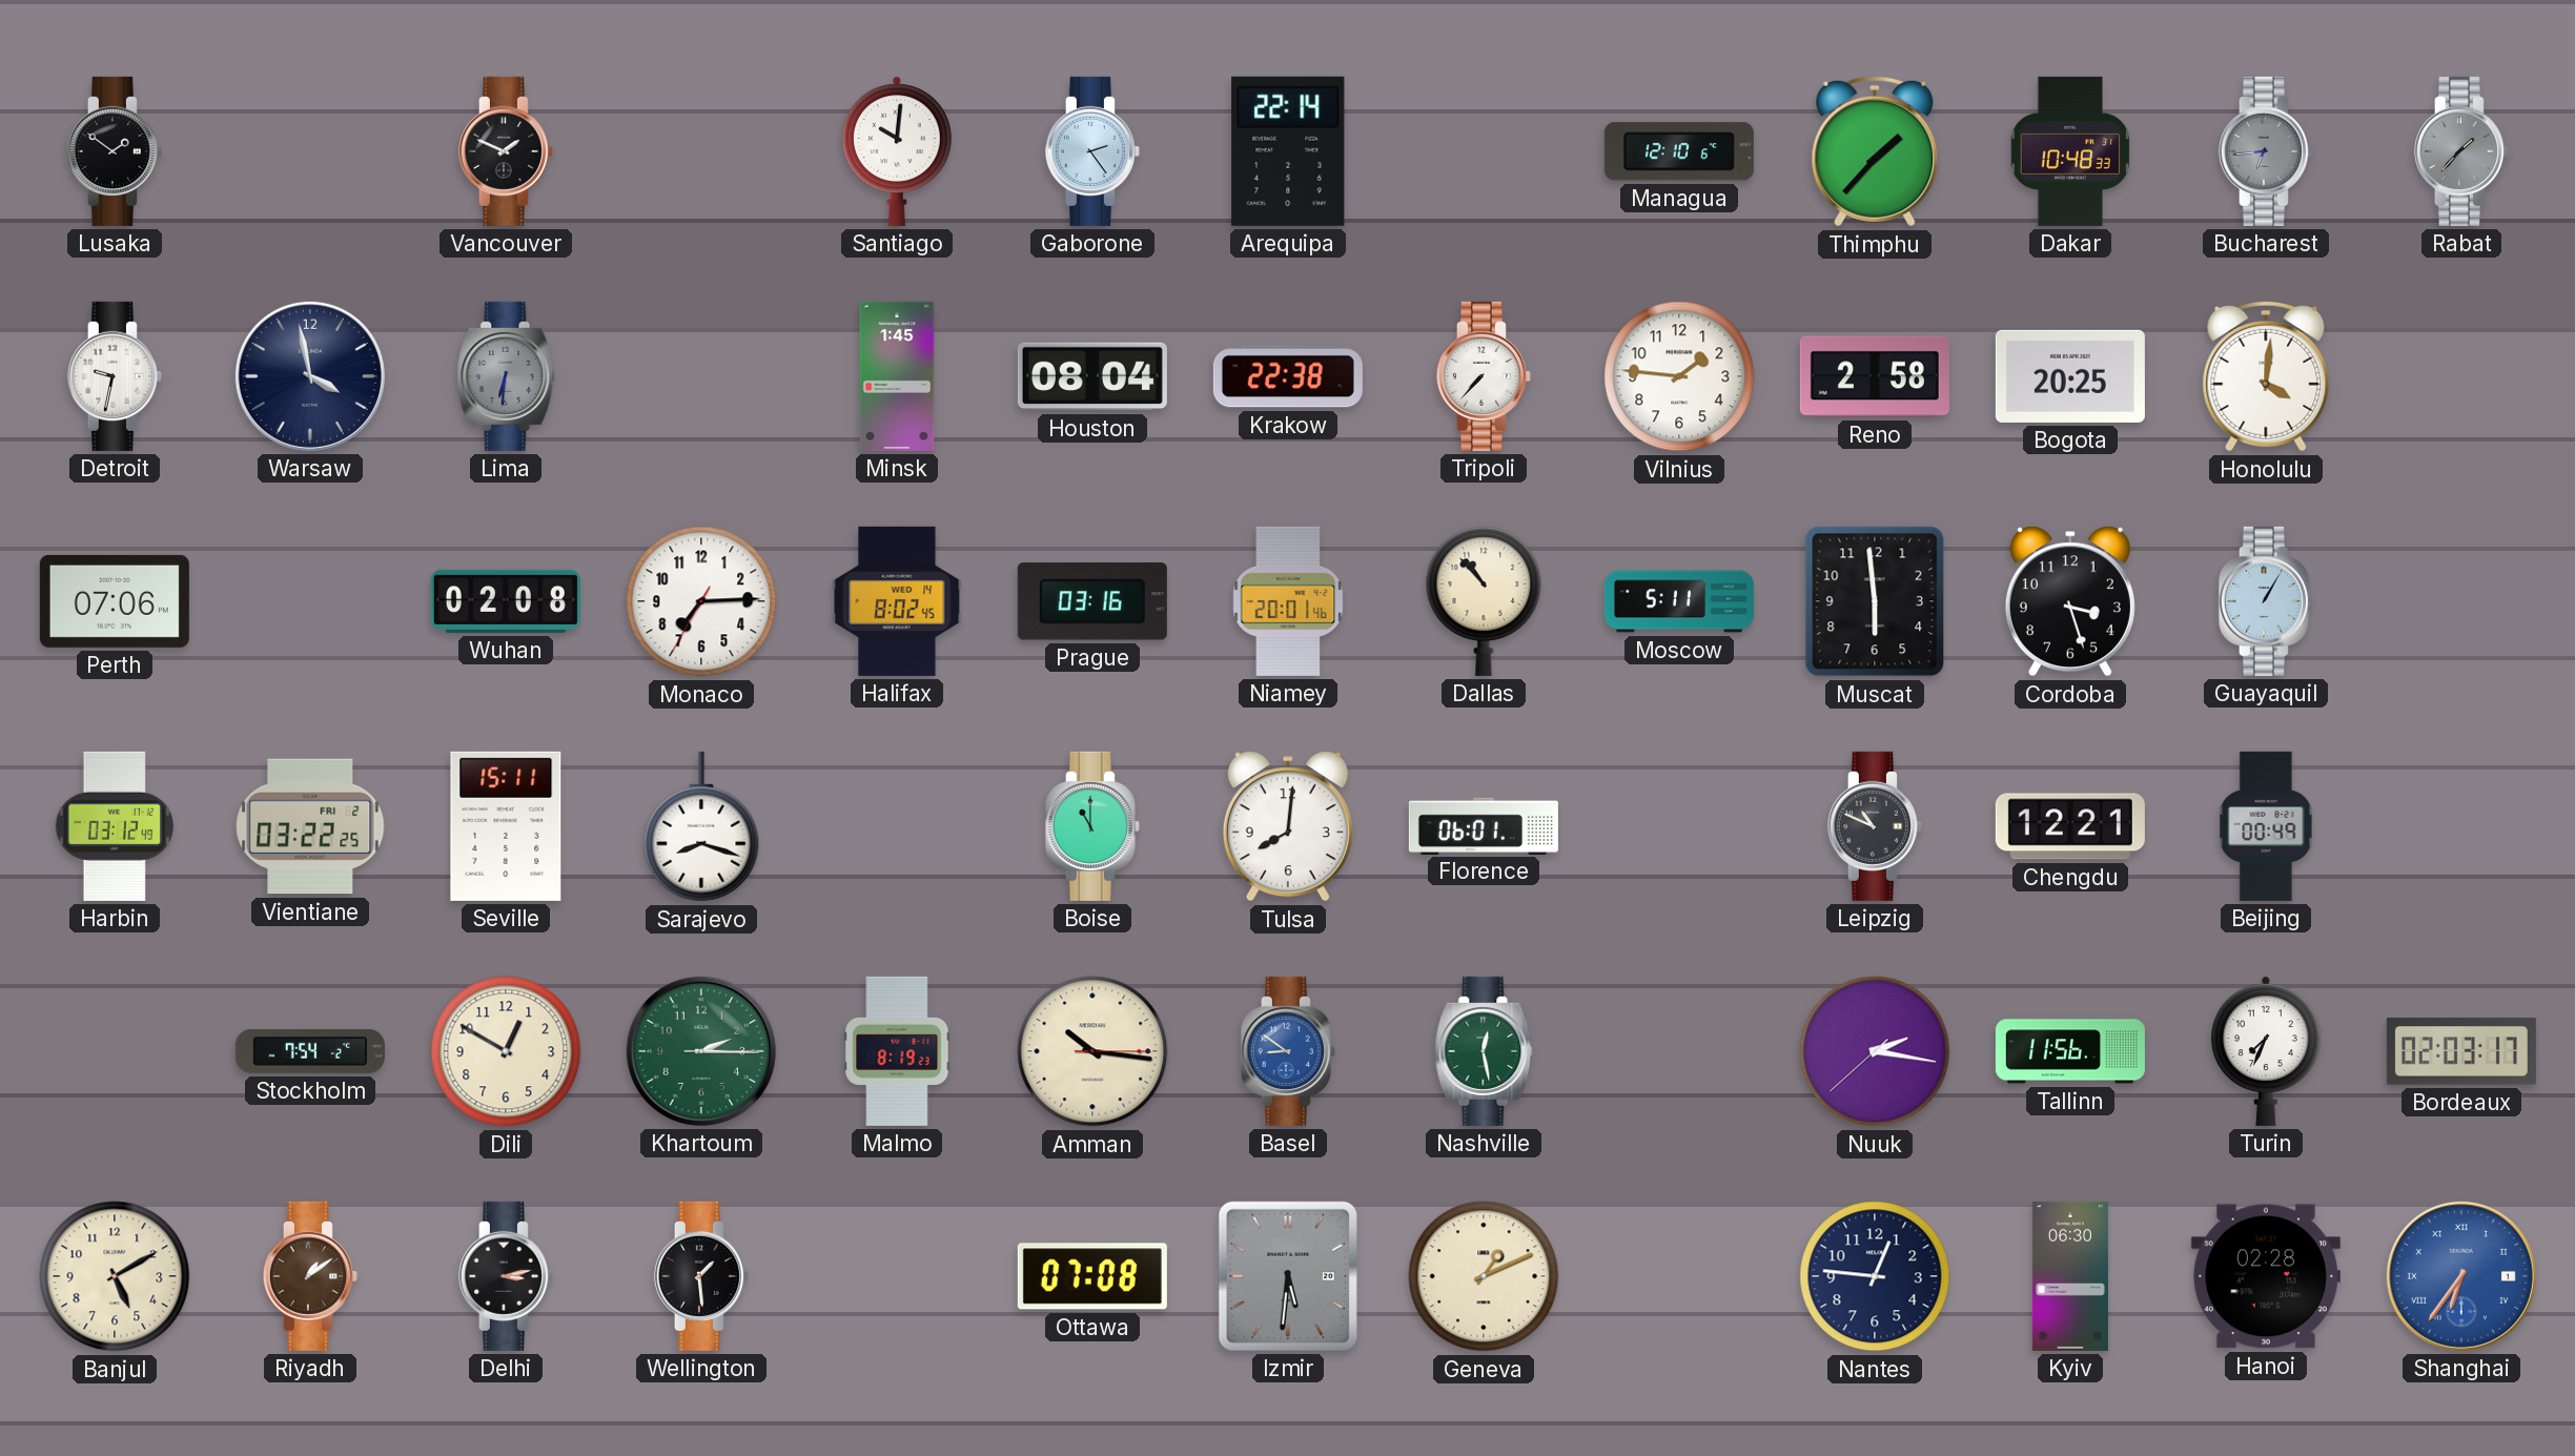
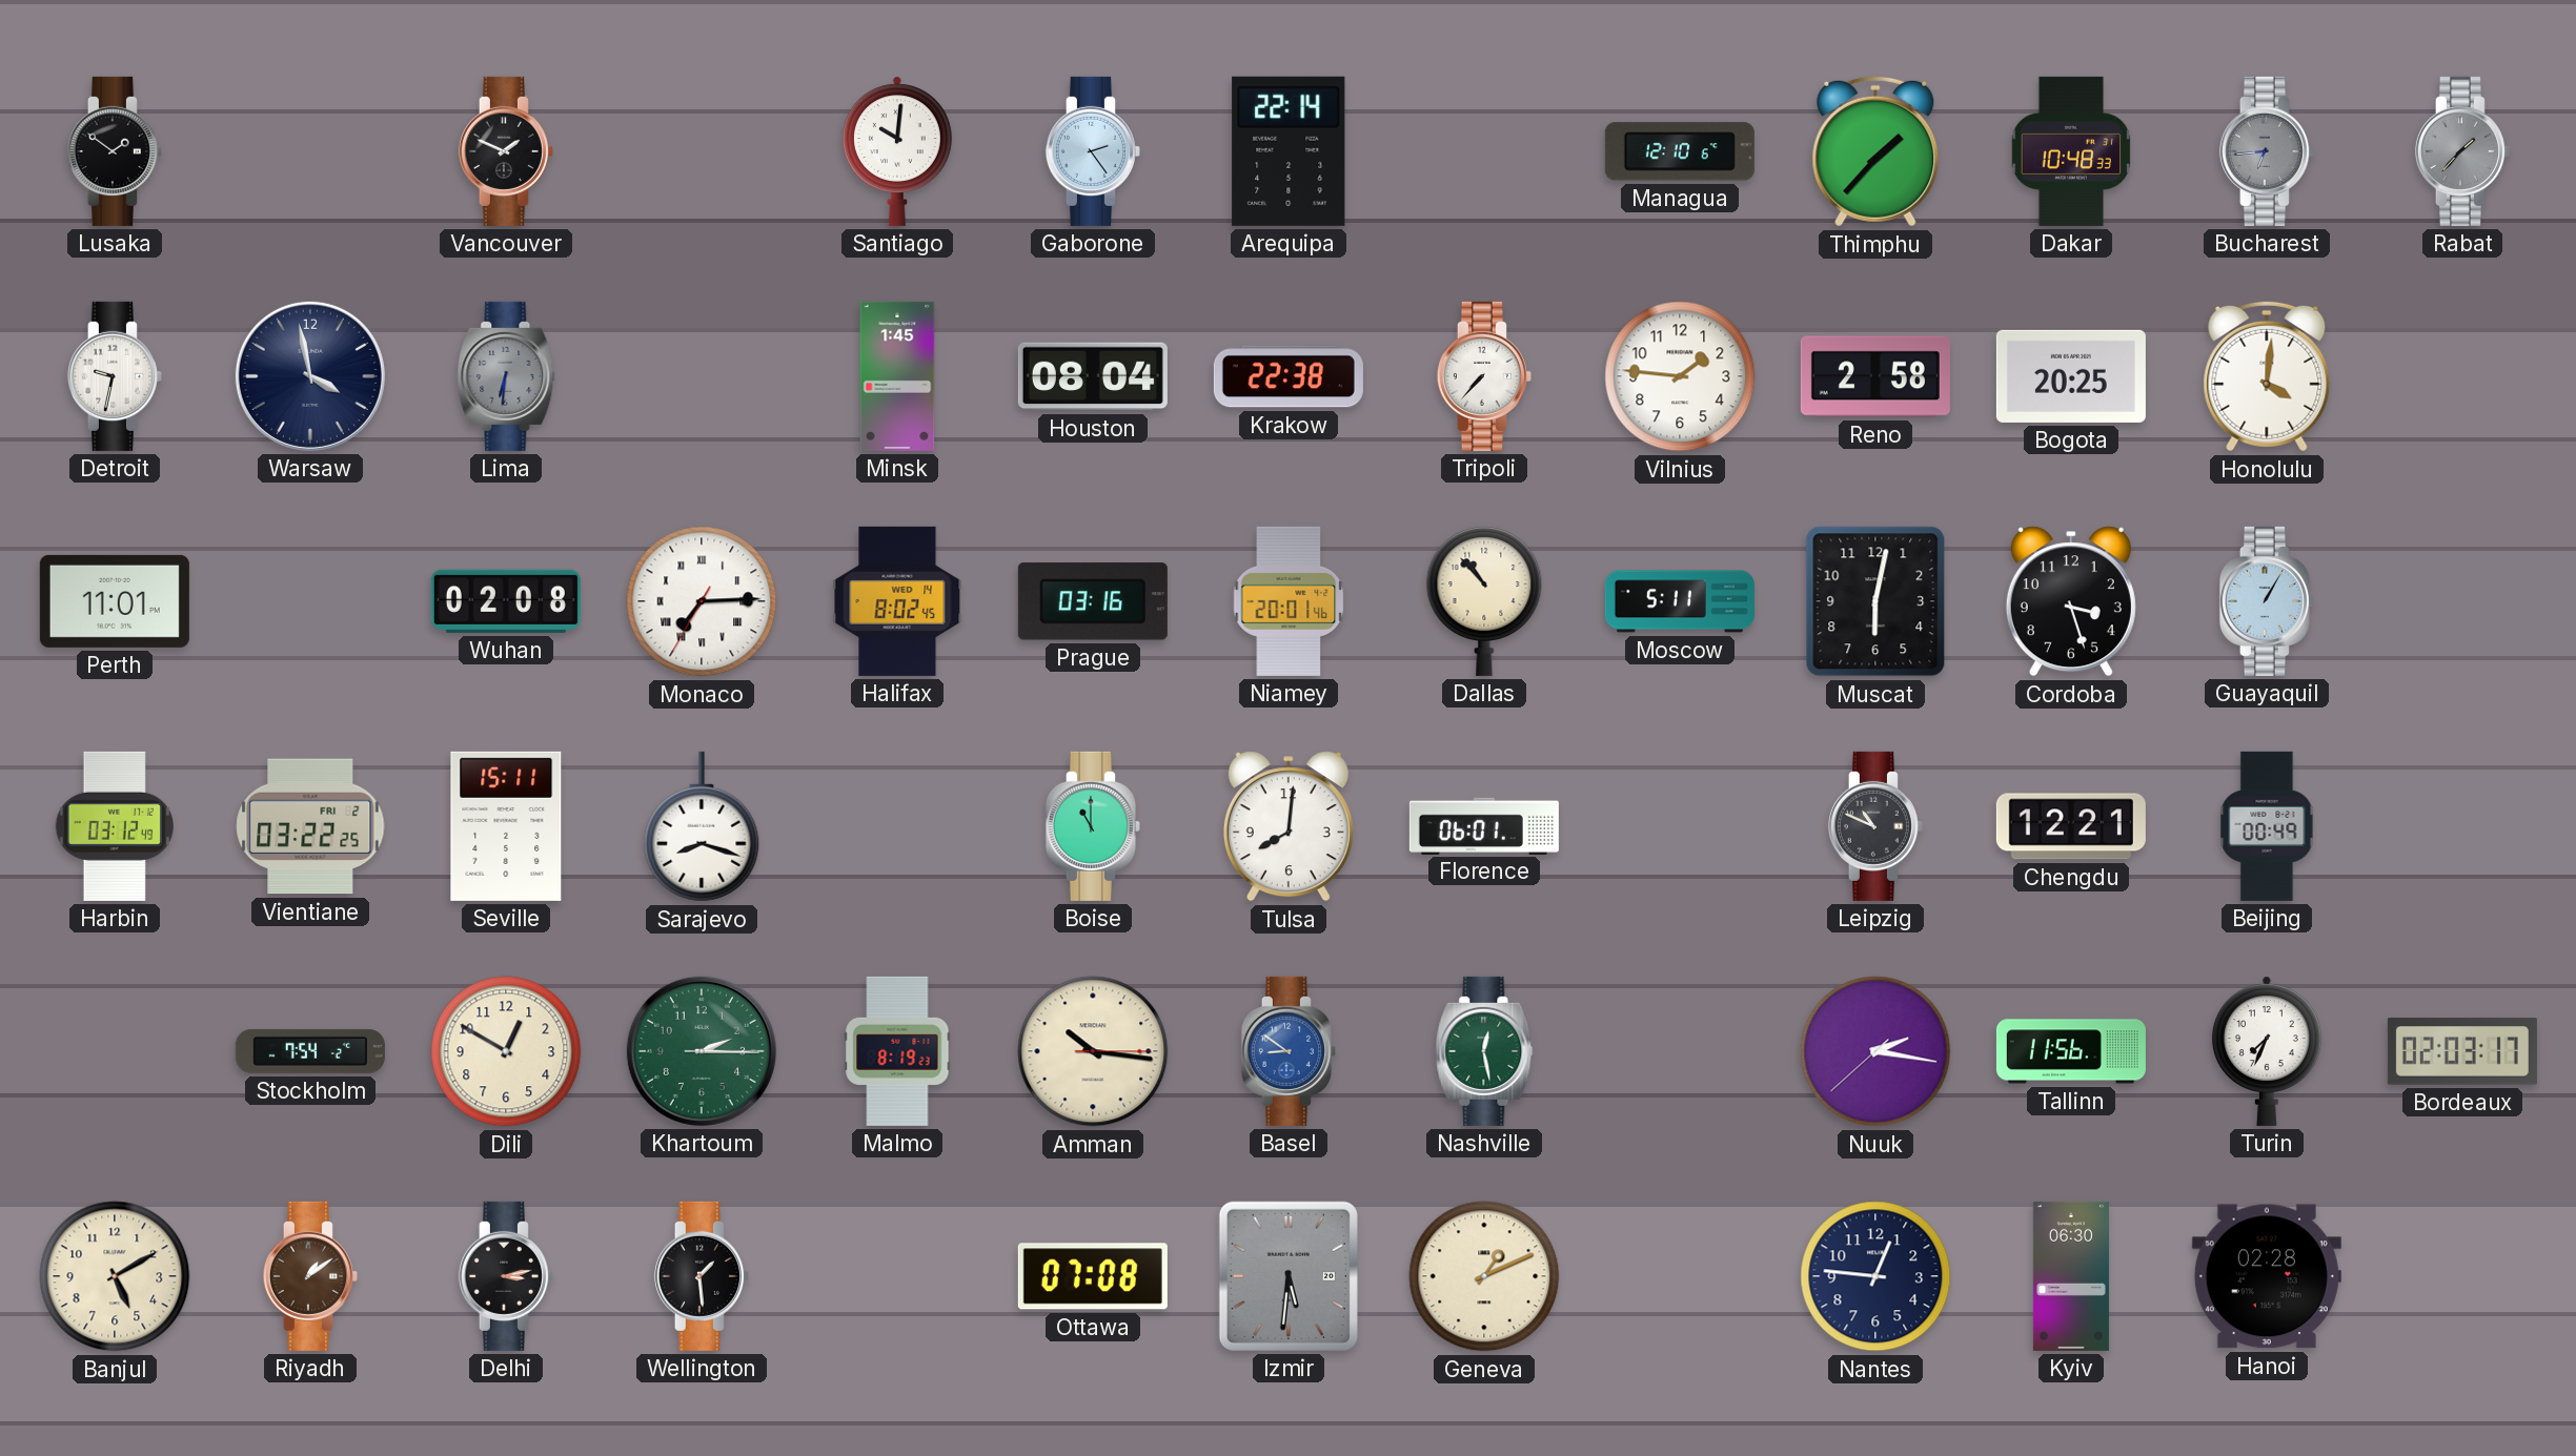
Perth: 07:06 -> 11:01 (115, 601)
Monaco numerals: Arabic -> Roman (702, 601)
Muscat: 5:59 -> 6:02 (1875, 601)
Shanghai: 6:36 -> none (2461, 1276)
